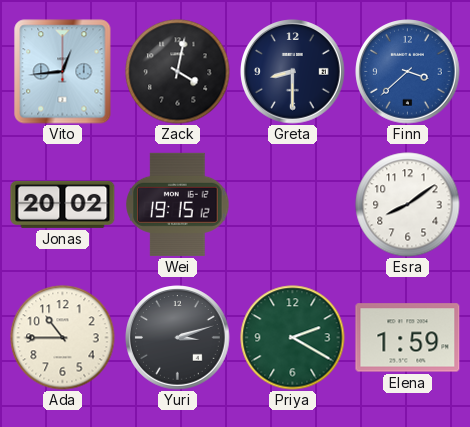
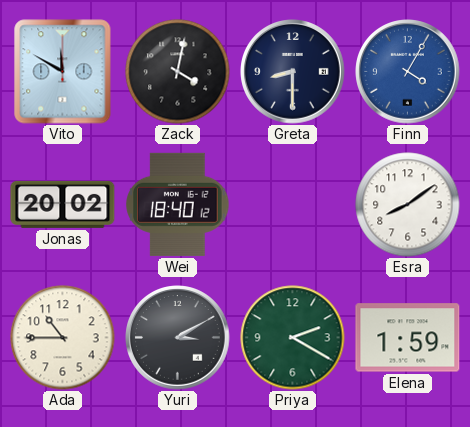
Vito: 12:44 -> 11:50 (63, 72)
Finn: 3:38 -> 4:05 (408, 72)
Wei: 19:15 -> 18:40 (178, 204)
Yuri: 3:12 -> 3:10 (178, 338)
